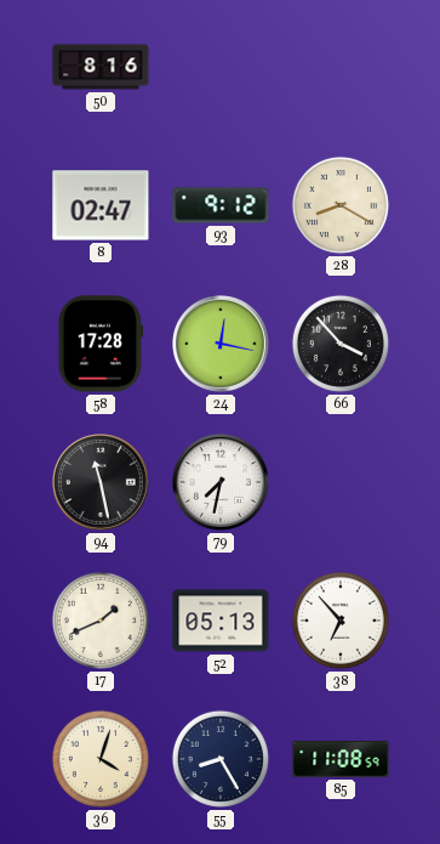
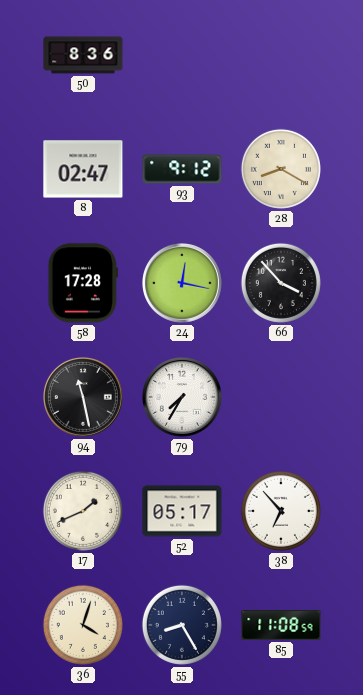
50: 8:16 -> 8:36 (83, 55)
79: 7:32 -> 7:35 (183, 398)
52: 05:13 -> 05:17 (182, 511)
